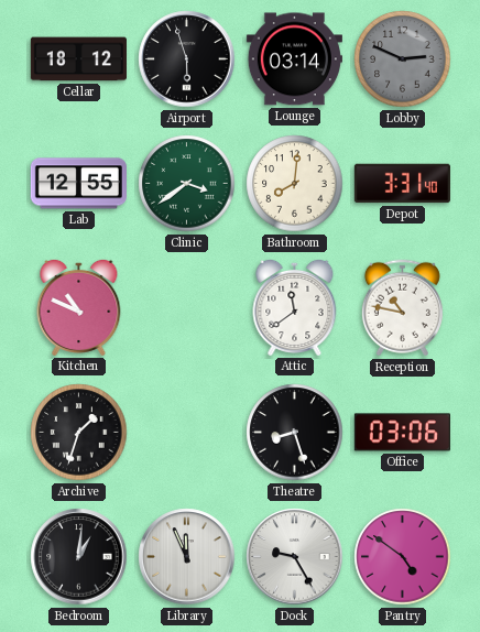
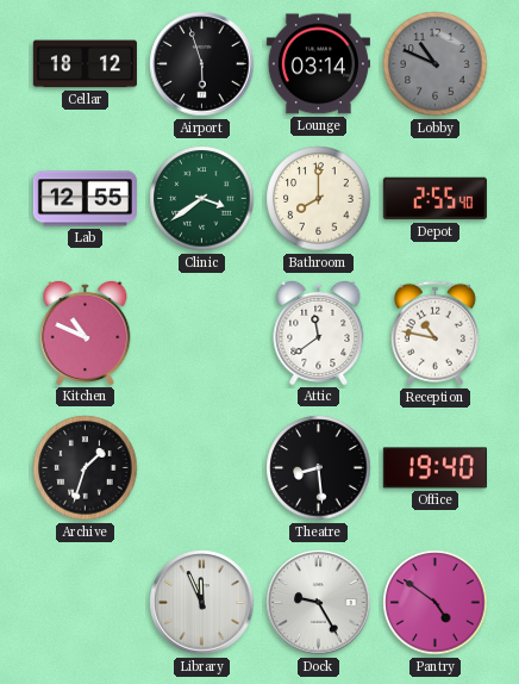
Lobby: 2:49 -> 10:49 (436, 64)
Bathroom: 8:01 -> 8:00 (319, 199)
Depot: 3:31 -> 2:55 (434, 199)
Theatre: 8:27 -> 8:29 (319, 468)
Office: 03:06 -> 19:40 (434, 468)
Bedroom: 1:01 -> none (79, 557)
